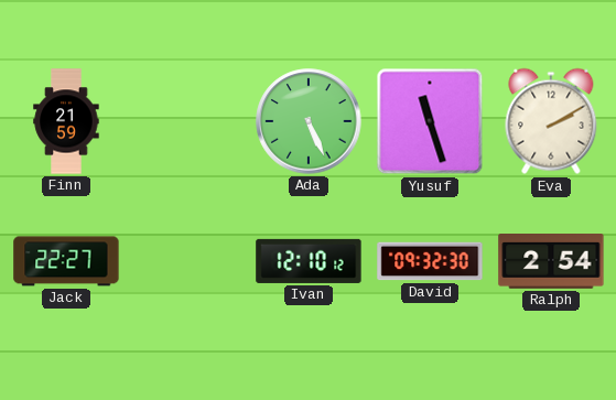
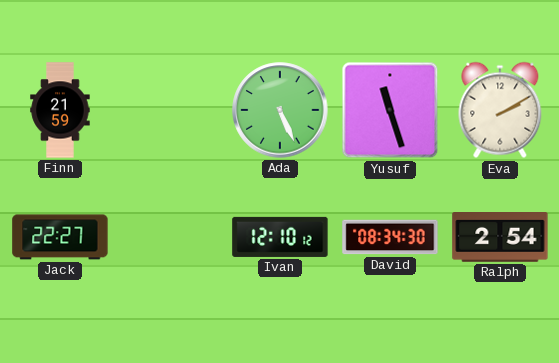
David: 09:32 -> 08:34 (390, 237)
